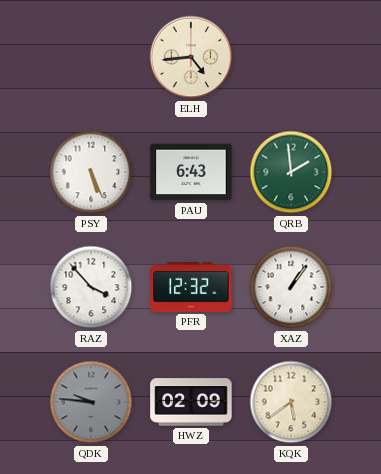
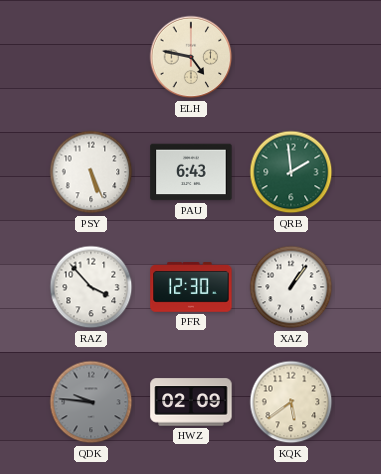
ELH: 4:44 -> 4:47 (191, 57)
PFR: 12:32 -> 12:30 (191, 287)
